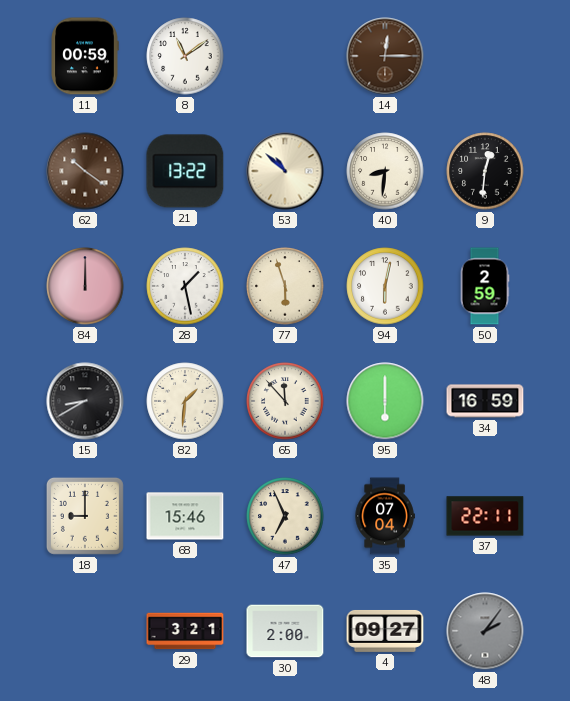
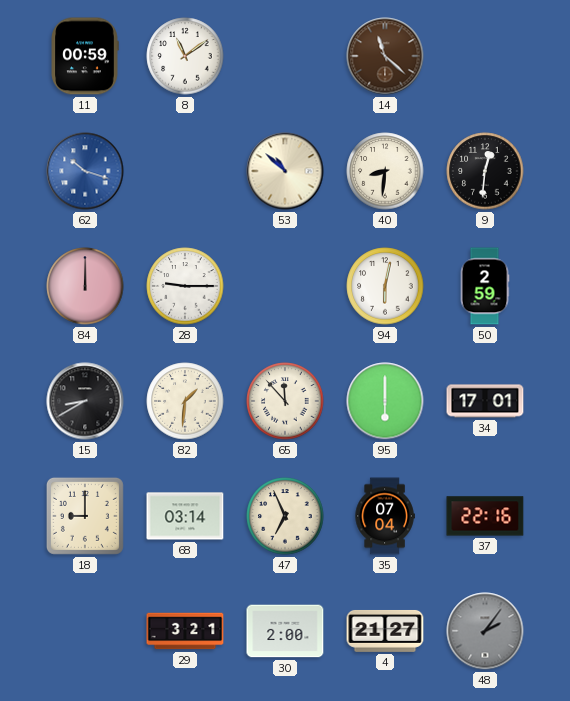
14: 12:15 -> 11:22 (385, 56)
62: 10:21 -> 10:18 (85, 171)
62 dial: brown -> blue (85, 171)
21: 13:22 -> none (185, 171)
28: 1:28 -> 9:15 (185, 286)
77: 5:57 -> none (285, 286)
34: 16:59 -> 17:01 (485, 401)
68: 15:46 -> 03:14 (185, 516)
37: 22:11 -> 22:16 (485, 516)
4: 09:27 -> 21:27 (385, 631)
